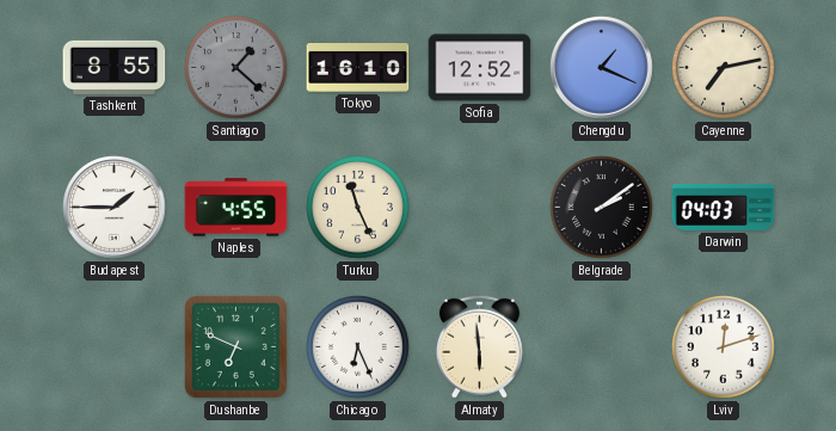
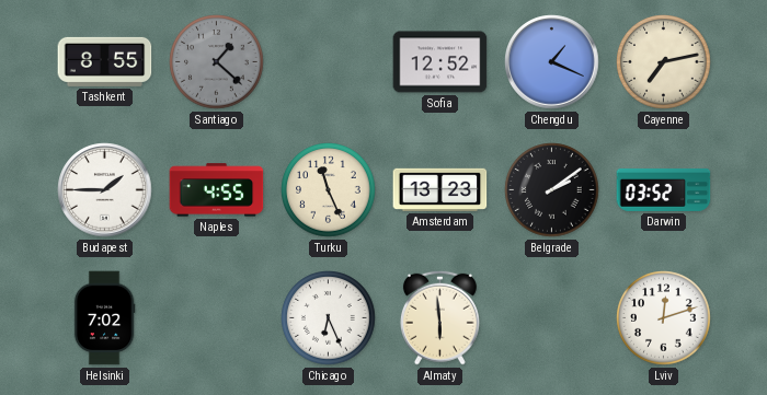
Tokyo: 16:10 -> none (358, 68)
Amsterdam: none -> 13:23 (440, 189)
Darwin: 04:03 -> 03:52 (664, 189)
Helsinki: none -> 7:02 (104, 318)
Dushanbe: 6:49 -> none (236, 347)
